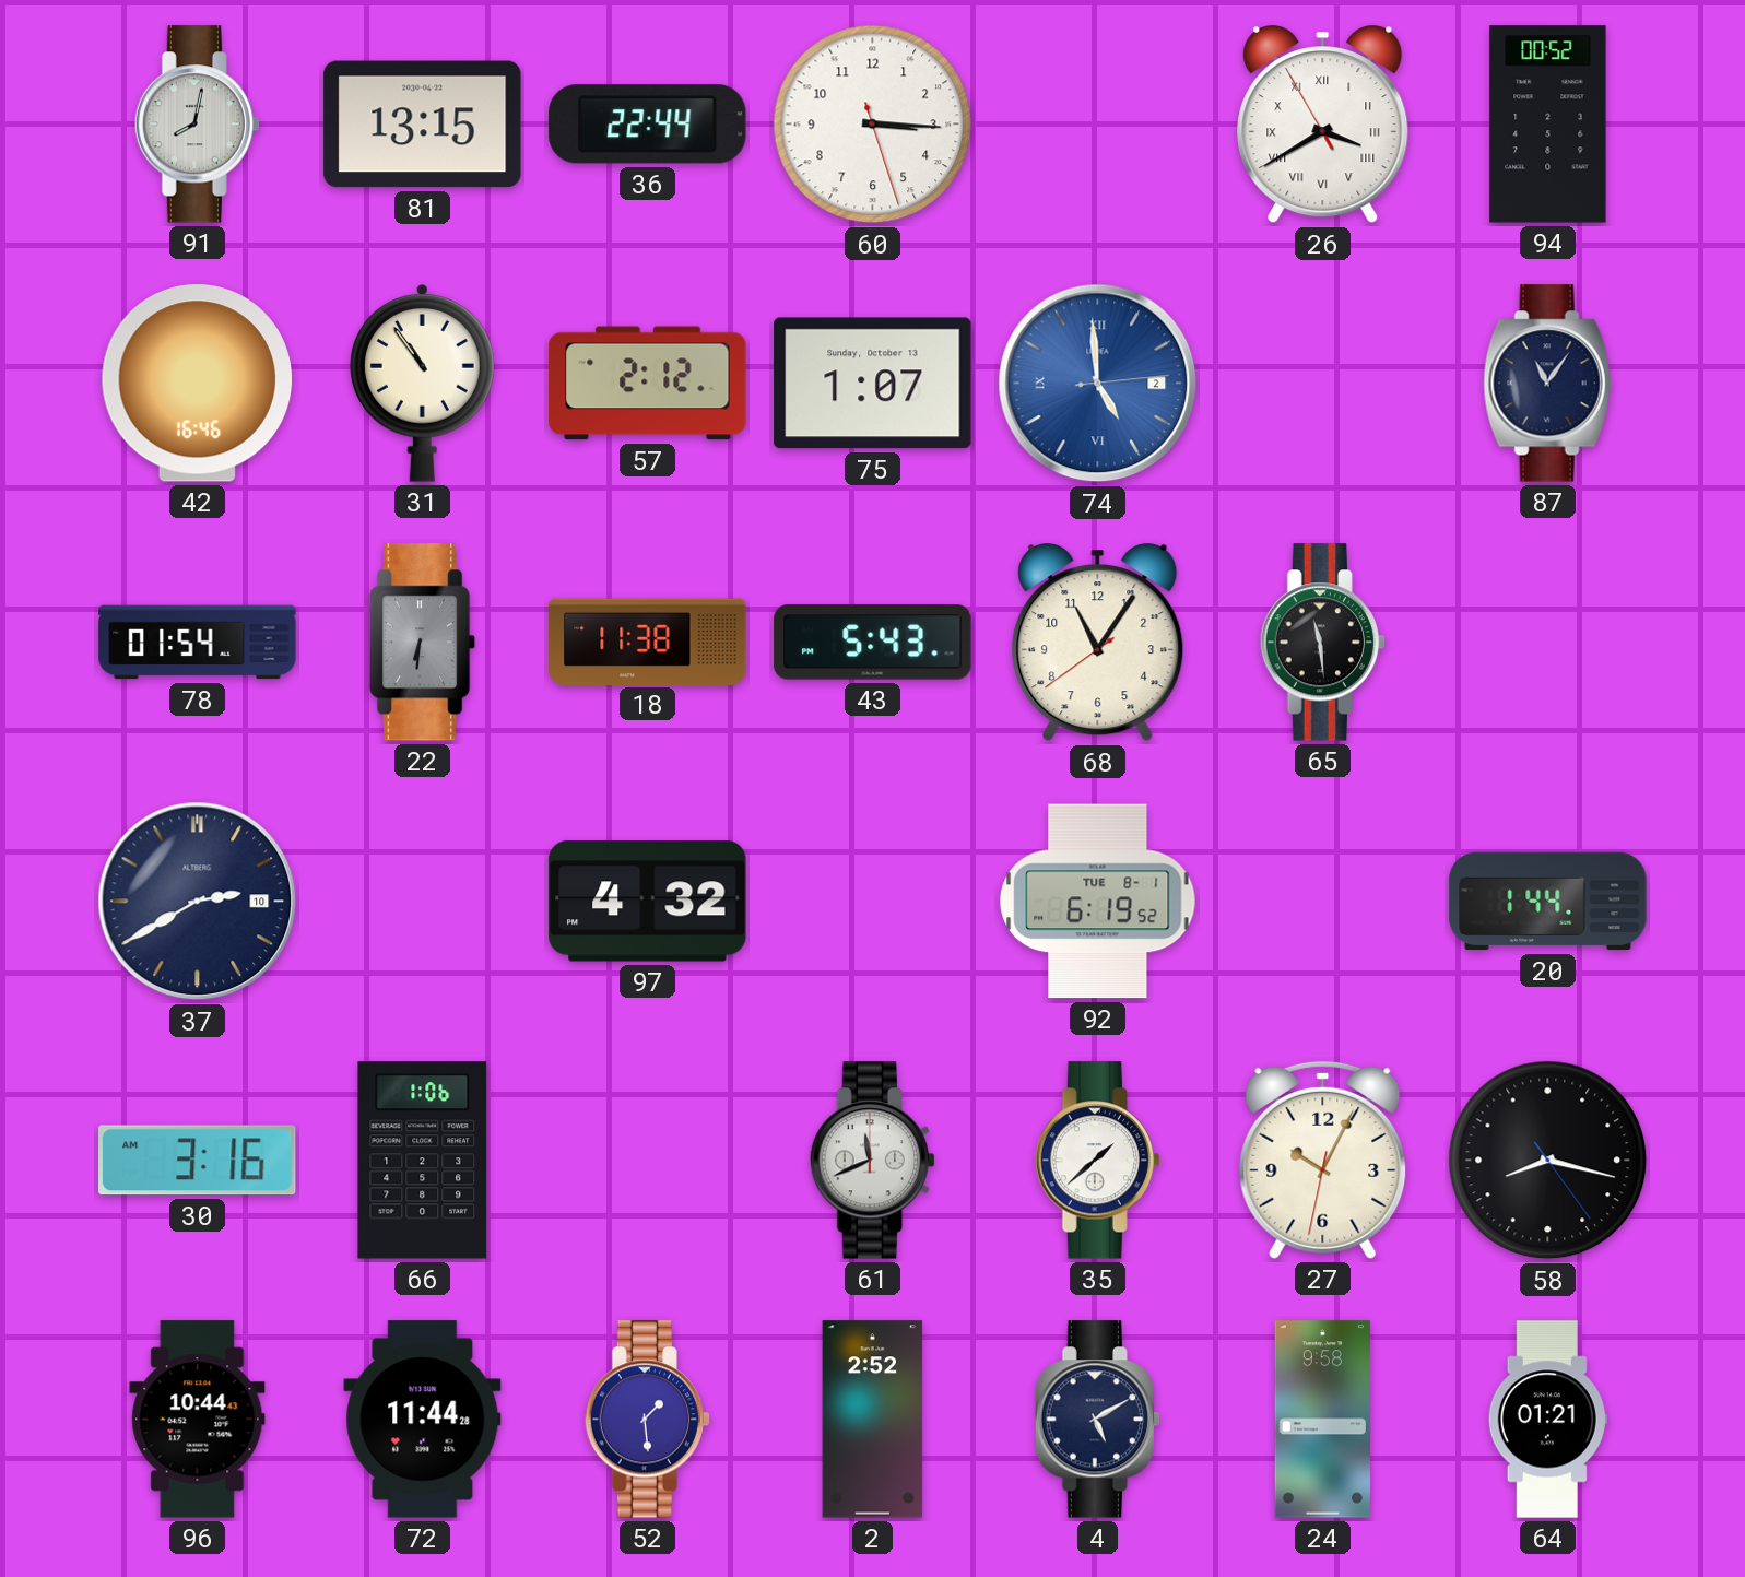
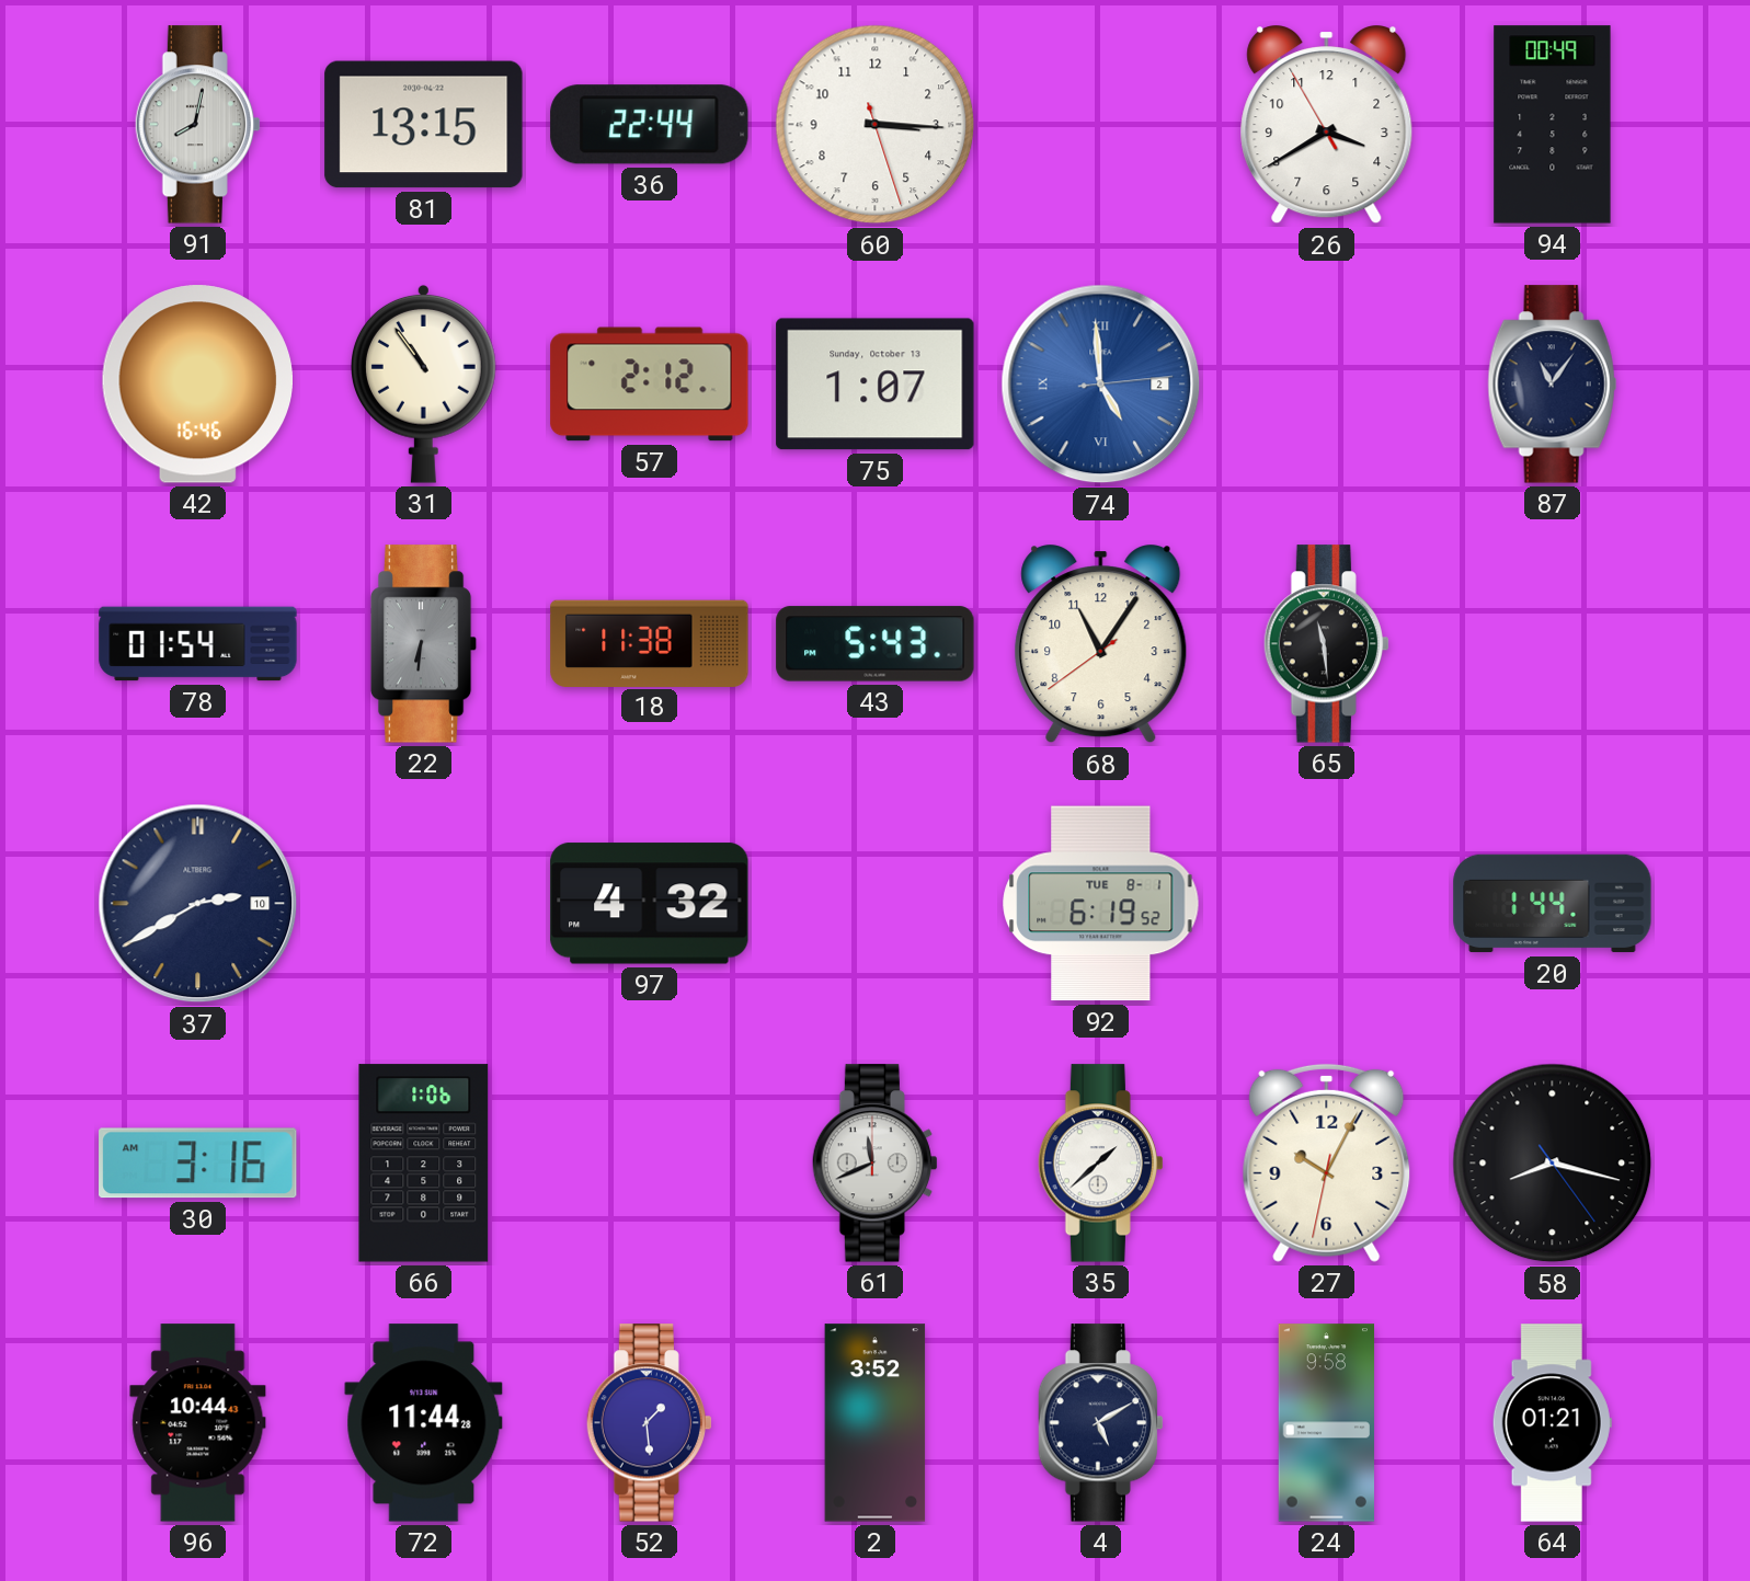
26 numerals: Roman -> Arabic (1327, 125)
94: 00:52 -> 00:49 (1553, 125)
2: 2:52 -> 3:52 (876, 1423)
